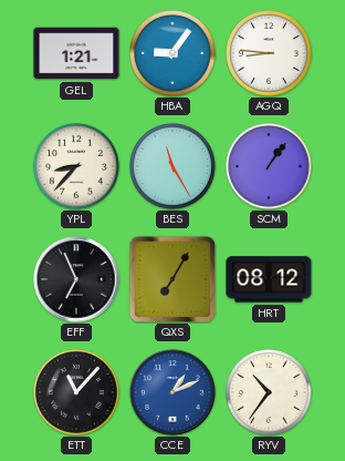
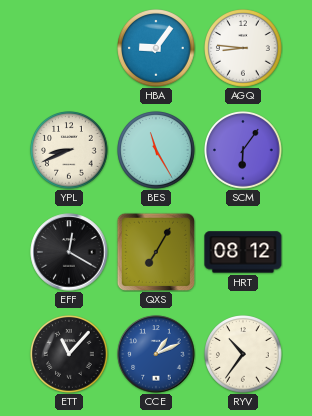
GEL: 1:21 -> none (76, 53)
YPL: 8:37 -> 8:41 (70, 151)
SCM: 1:06 -> 6:06 (244, 151)
EFF: 6:56 -> 12:20 (69, 252)
